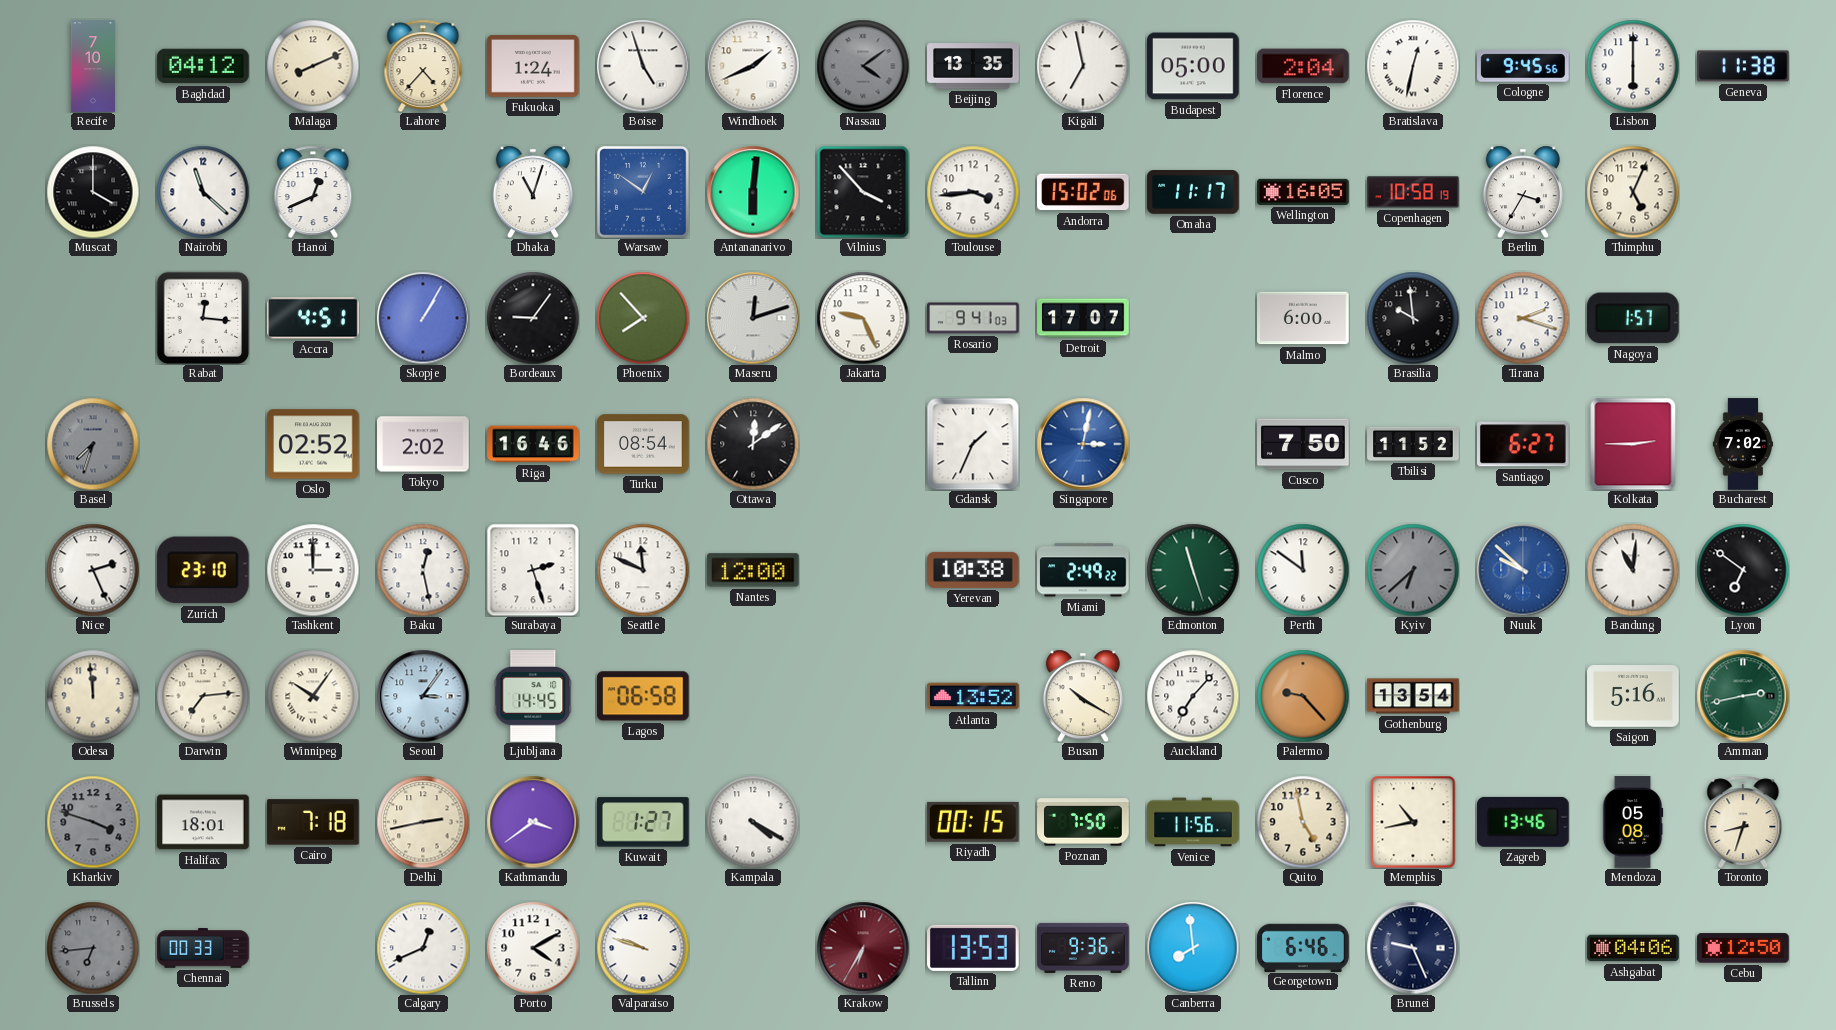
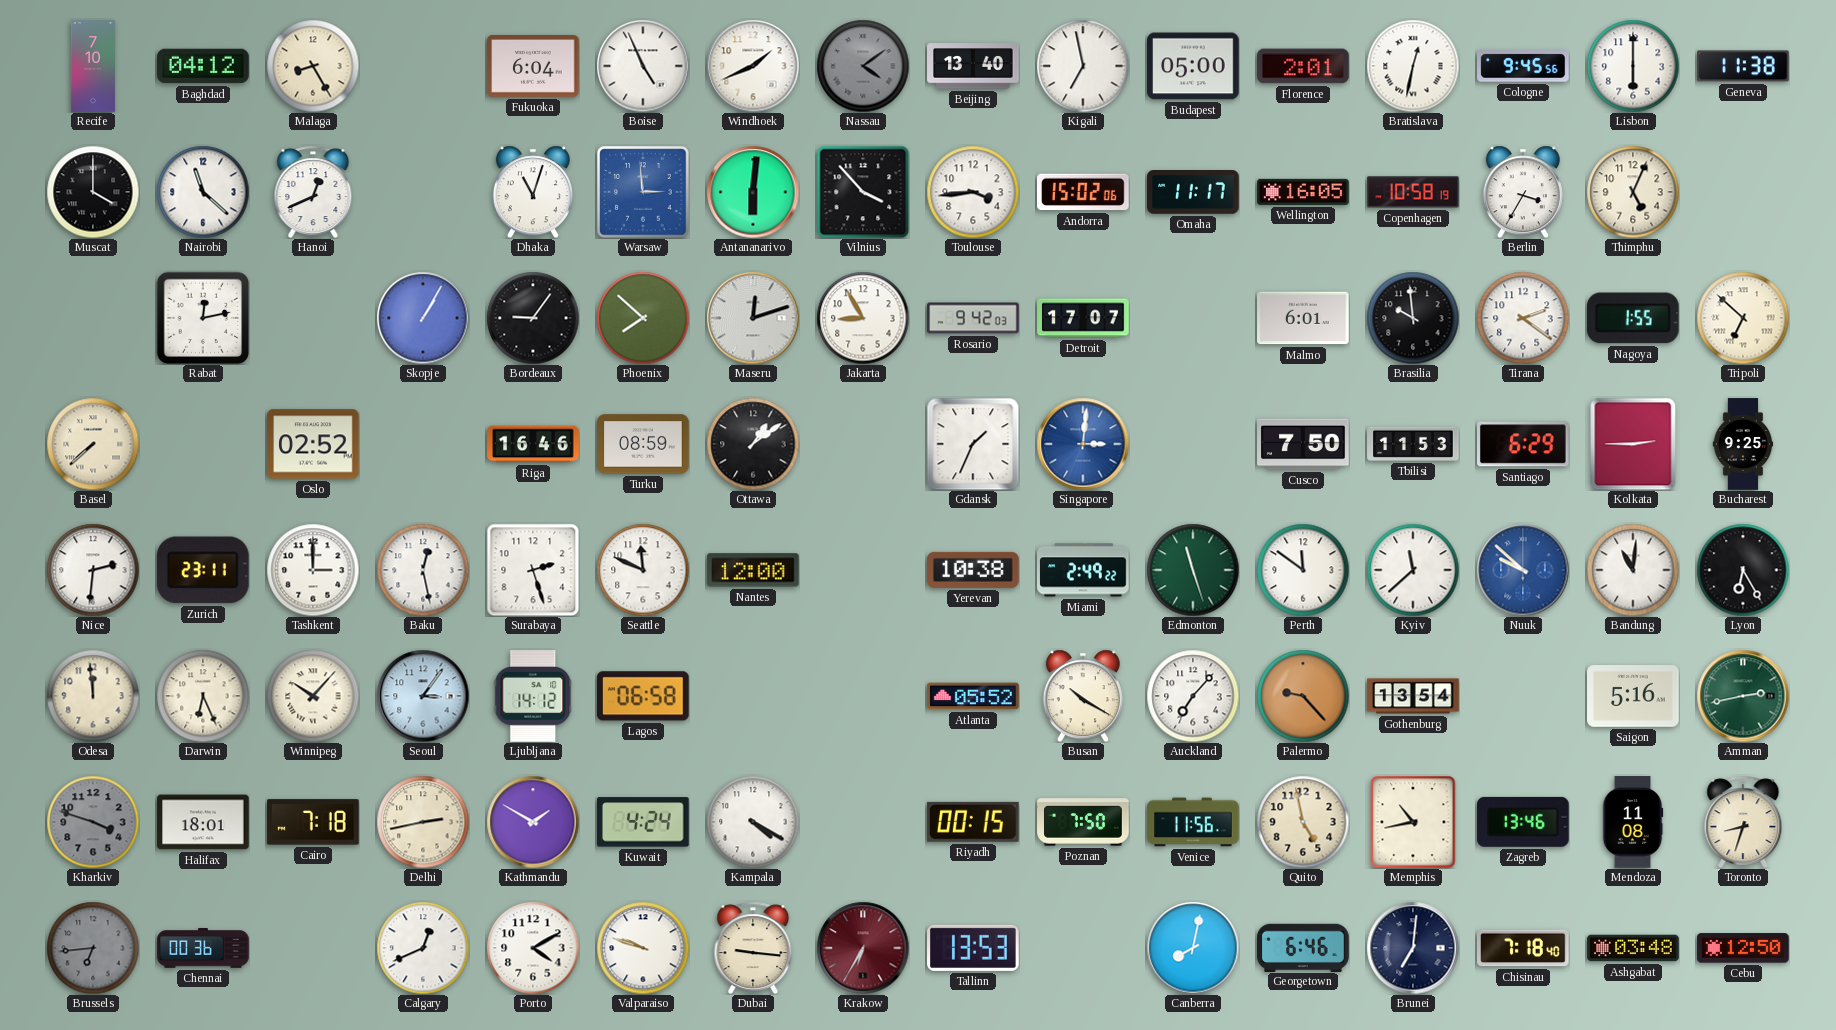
Malaga: 8:11 -> 8:25 (313, 66)
Lahore: 4:37 -> none (423, 66)
Fukuoka: 1:24 -> 6:04 (533, 66)
Boise: 4:57 -> 4:56 (643, 66)
Beijing: 13:35 -> 13:40 (973, 66)
Florence: 2:04 -> 2:01 (1303, 66)
Warsaw: 12:51 -> 2:59 (643, 192)
Rabat: 12:16 -> 12:13 (203, 318)
Accra: 4:51 -> none (313, 318)
Phoenix: 7:53 -> 7:52 (643, 318)
Jakarta: 9:26 -> 8:55 (863, 318)
Rosario: 9:41 -> 9:42 (973, 318)
Malmo: 6:00 -> 6:01 (1303, 318)
Tirana: 2:18 -> 2:21 (1523, 318)
Nagoya: 1:57 -> 1:55 (1633, 318)
Tripoli: none -> 6:52 (1743, 318)
Basel: 7:33 -> 7:38 (93, 444)
Basel dial: grey -> cream (93, 444)
Tokyo: 2:02 -> none (423, 444)
Turku: 08:54 -> 08:59 (643, 444)
Ottawa: 12:09 -> 1:09 (753, 444)
Singapore: 3:02 -> 3:01 (1083, 444)
Tbilisi: 11:52 -> 11:53 (1413, 444)
Santiago: 6:27 -> 6:29 (1524, 444)
Bucharest: 7:02 -> 9:25 (1743, 444)
Nice: 2:26 -> 2:31 (93, 570)
Zurich: 23:10 -> 23:11 (203, 570)
Kyiv: 6:38 -> 11:38 (1413, 570)
Kyiv dial: grey -> white (1413, 570)
Lyon: 6:51 -> 6:25 (1743, 570)
Darwin: 7:14 -> 6:26 (203, 696)
Winnipeg: 10:06 -> 10:07 (313, 696)
Ljubljana: 14:45 -> 14:12 (533, 696)
Atlanta: 13:52 -> 05:52 (973, 696)
Kathmandu: 3:39 -> 1:50 (533, 822)
Kuwait: 1:27 -> 4:24 (644, 822)
Mendoza: 05:08 -> 11:08 (1633, 822)
Chennai: 00:33 -> 00:36 (203, 948)
Dubai: none -> 9:16 (753, 948)
Reno: 9:36 -> none (1083, 948)
Canberra: 7:59 -> 8:02 (1193, 948)
Brunei: 9:26 -> 7:01 (1413, 948)
Chisinau: none -> 7:18 (1524, 948)
Ashgabat: 04:06 -> 03:48 (1633, 948)
